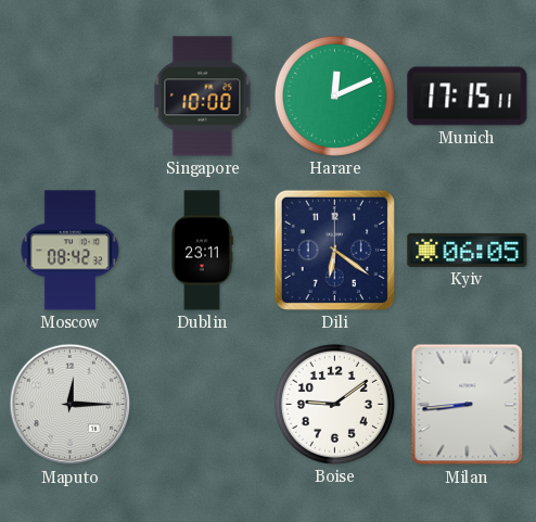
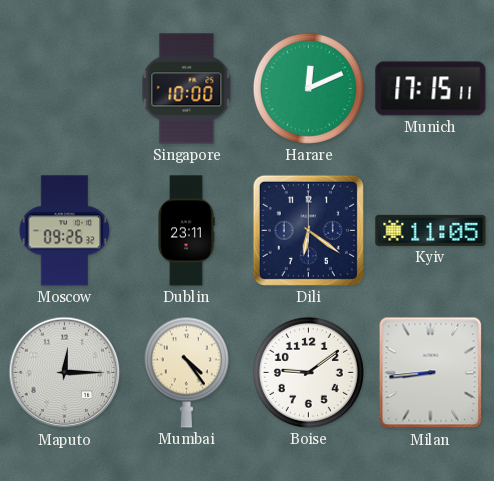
Moscow: 08:42 -> 09:26 (65, 231)
Kyiv: 06:05 -> 11:05 (431, 230)
Mumbai: none -> 4:24 (186, 372)
